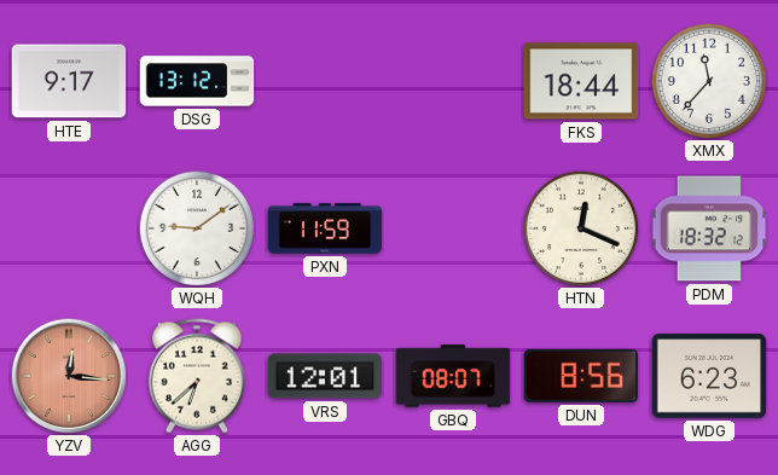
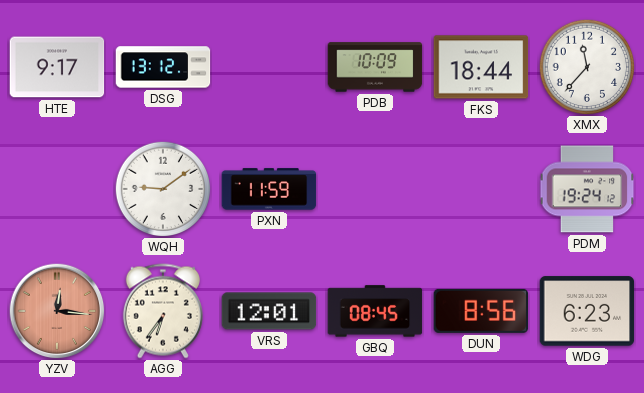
PDB: none -> 10:09 (375, 67)
HTN: 12:19 -> none (580, 227)
PDM: 18:32 -> 19:24 (587, 189)
AGG: 6:38 -> 6:36 (163, 311)
GBQ: 08:07 -> 08:45 (375, 311)
